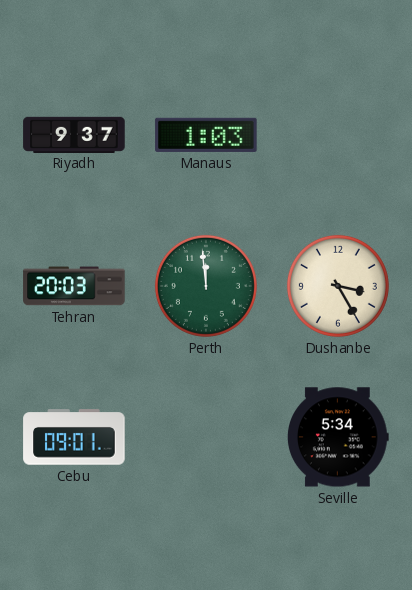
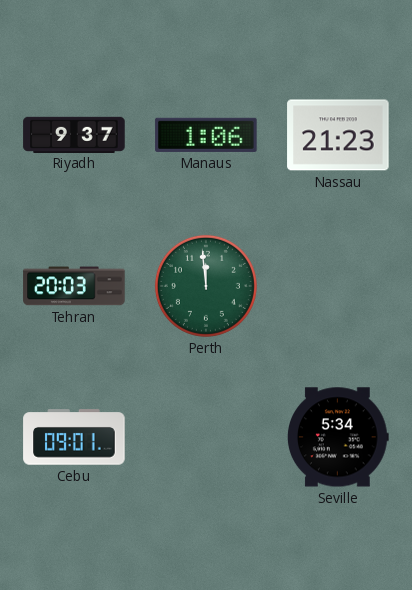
Manaus: 1:03 -> 1:06 (206, 135)
Nassau: none -> 21:23 (338, 135)
Dushanbe: 3:25 -> none (338, 286)
